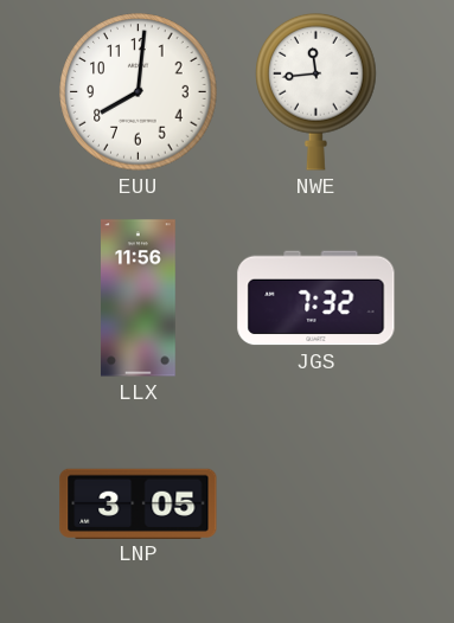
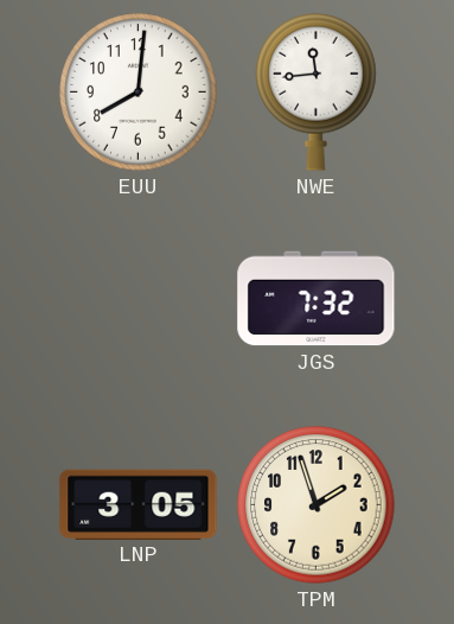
LLX: 11:56 -> none (139, 298)
TPM: none -> 1:57 (316, 505)
